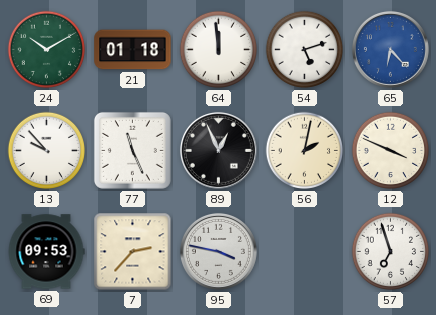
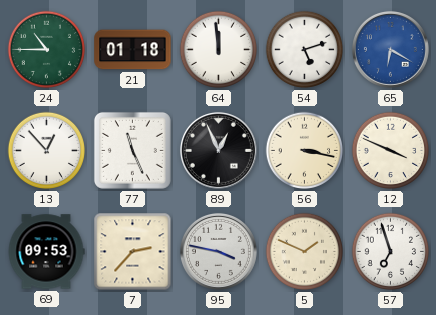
24: 10:10 -> 10:45 (47, 50)
65: 6:23 -> 6:20 (390, 49)
13: 9:53 -> 12:53 (47, 151)
56: 2:02 -> 3:17 (305, 151)
5: none -> 1:49 (305, 252)
